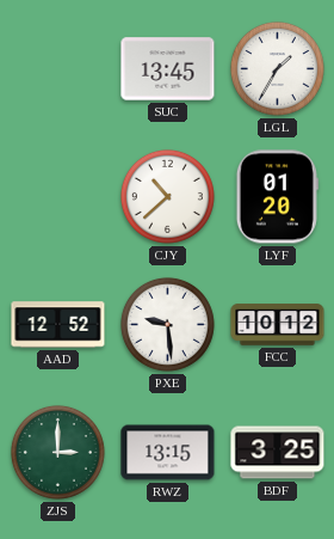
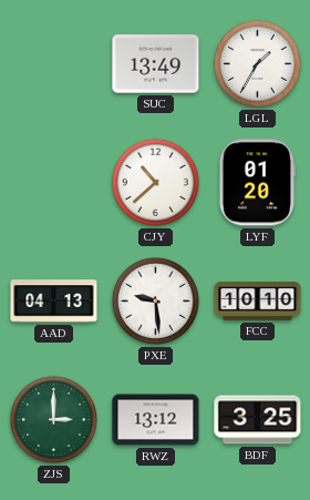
SUC: 13:45 -> 13:49 (156, 64)
AAD: 12:52 -> 04:13 (54, 302)
FCC: 10:12 -> 10:10 (258, 302)
RWZ: 13:15 -> 13:12 (156, 420)
